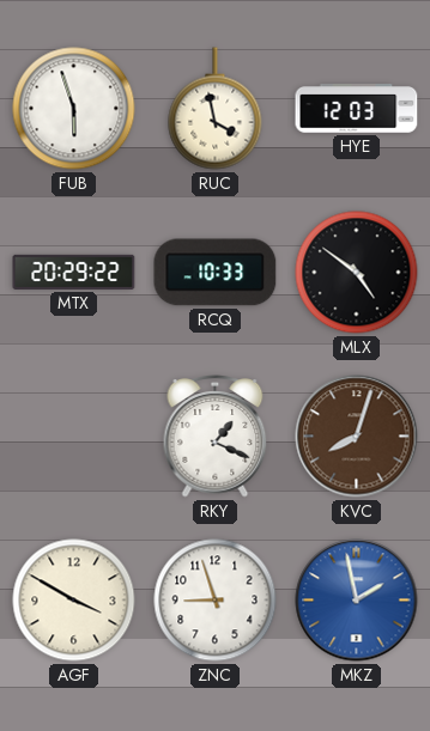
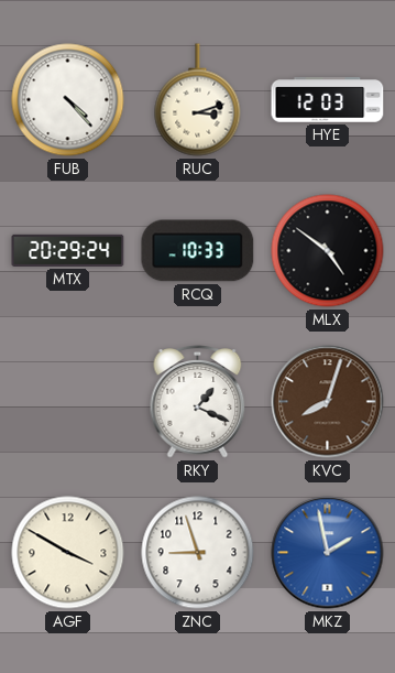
FUB: 5:57 -> 4:23 (68, 100)
RUC: 3:58 -> 3:12 (198, 100)
MTX: 20:29:22 -> 20:29:24 (68, 250)
